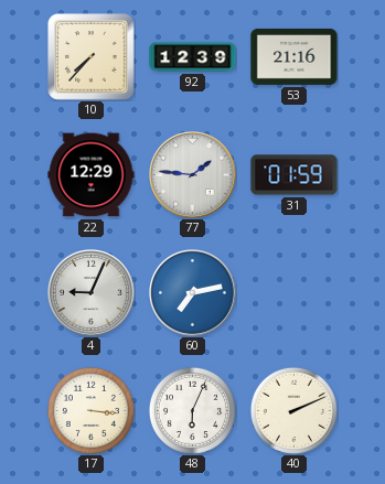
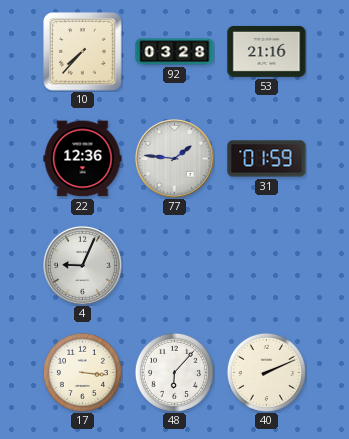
92: 12:39 -> 03:28 (175, 52)
22: 12:29 -> 12:36 (83, 159)
60: 7:13 -> none (193, 293)
48: 6:04 -> 6:07 (174, 372)
